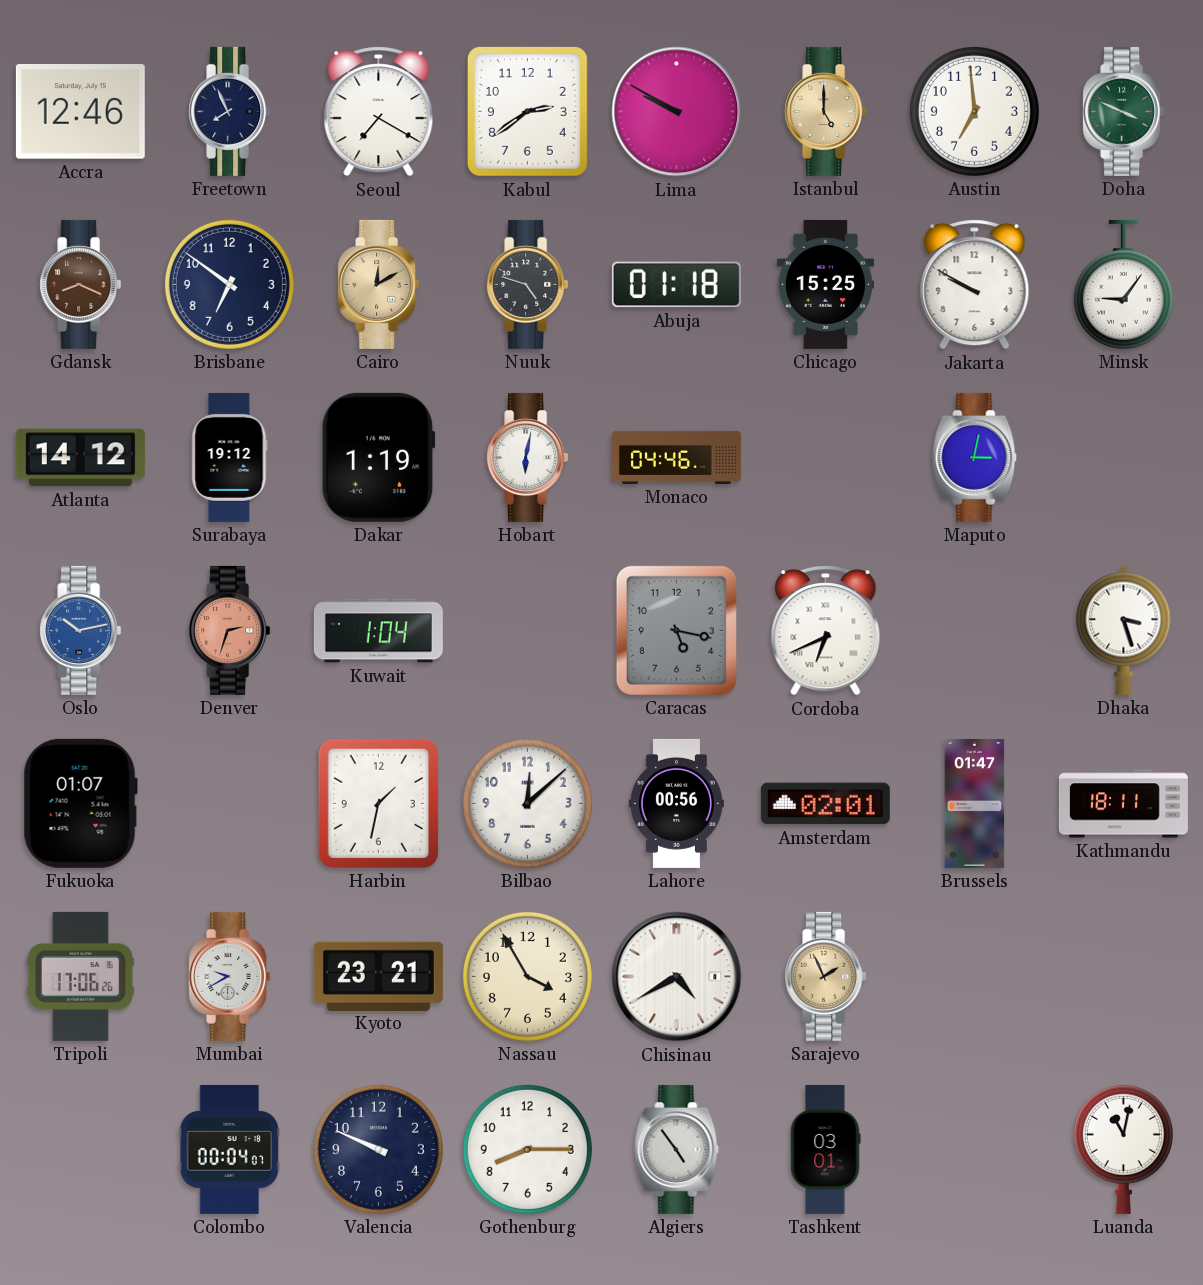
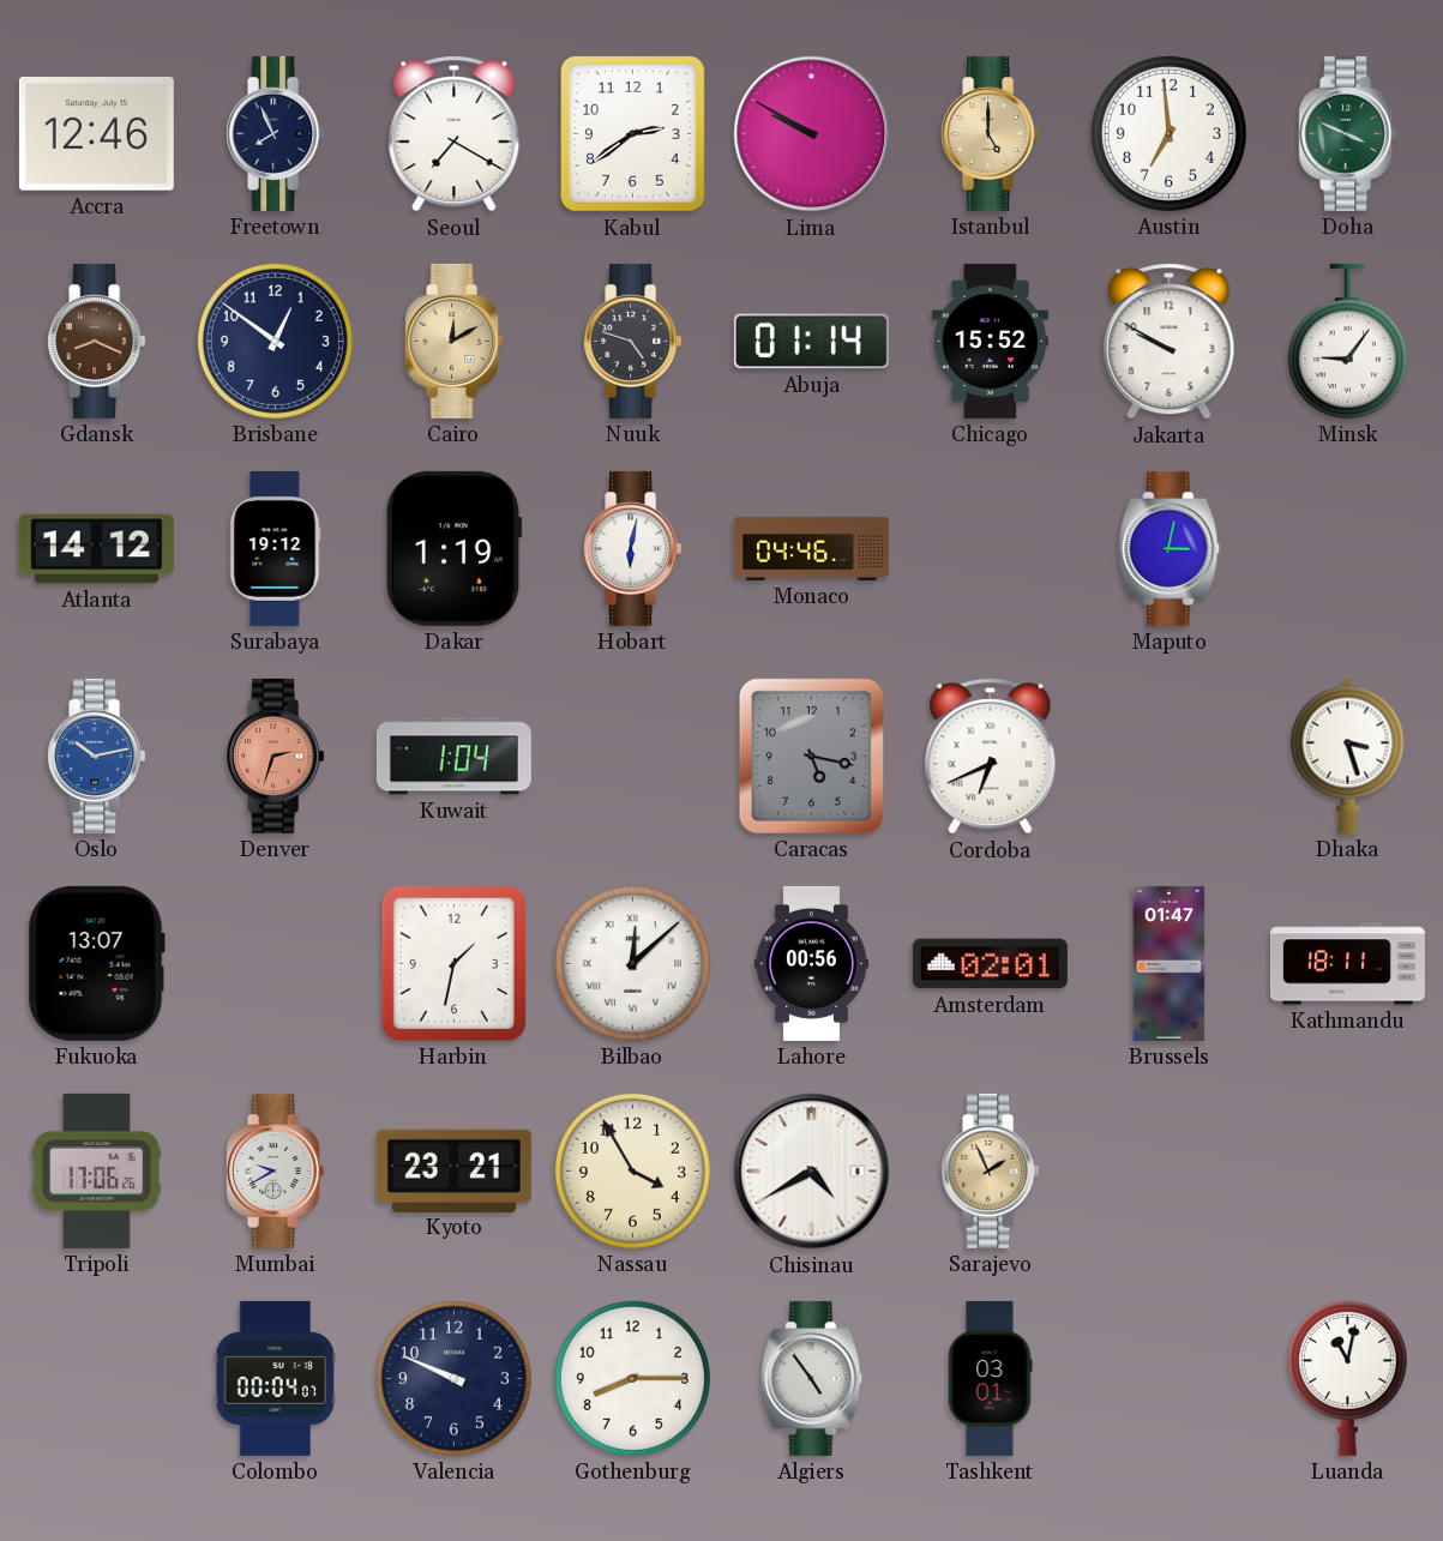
Brisbane: 6:51 -> 12:51 (275, 341)
Abuja: 01:18 -> 01:14 (811, 342)
Chicago: 15:25 -> 15:52 (990, 341)
Fukuoka: 01:07 -> 13:07 (96, 963)
Bilbao numerals: Arabic -> Roman (632, 963)
